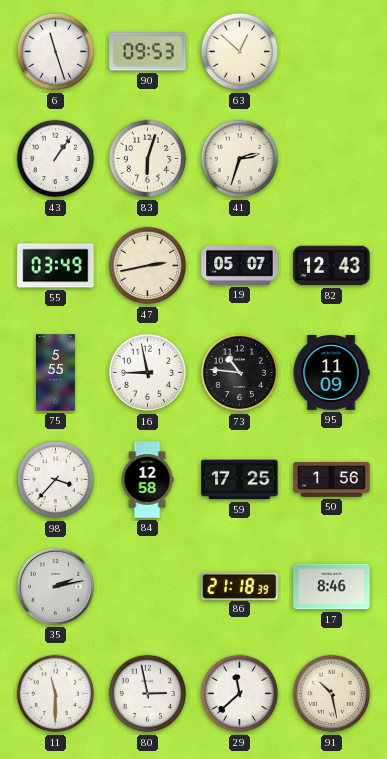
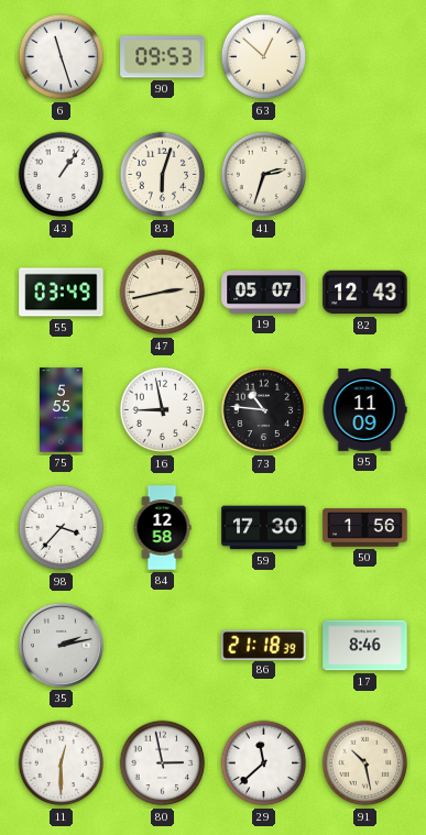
59: 17:25 -> 17:30 (264, 528)
11: 11:30 -> 12:30 (62, 763)
